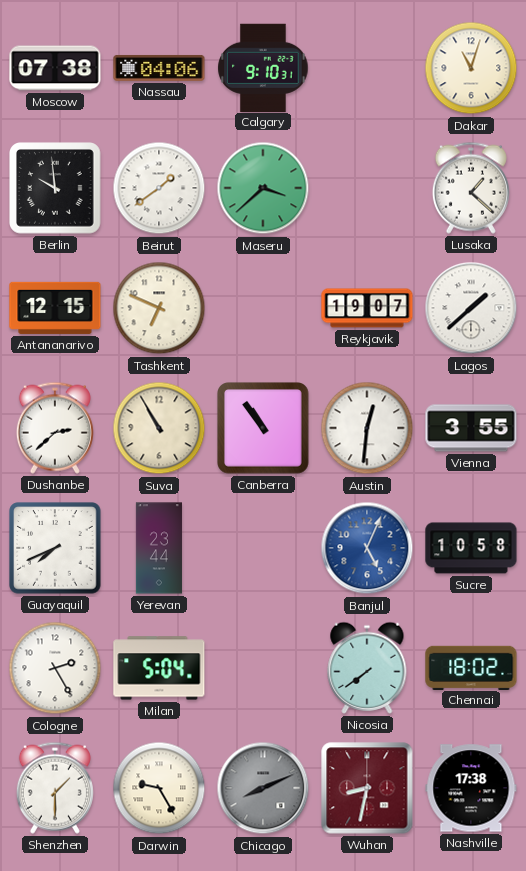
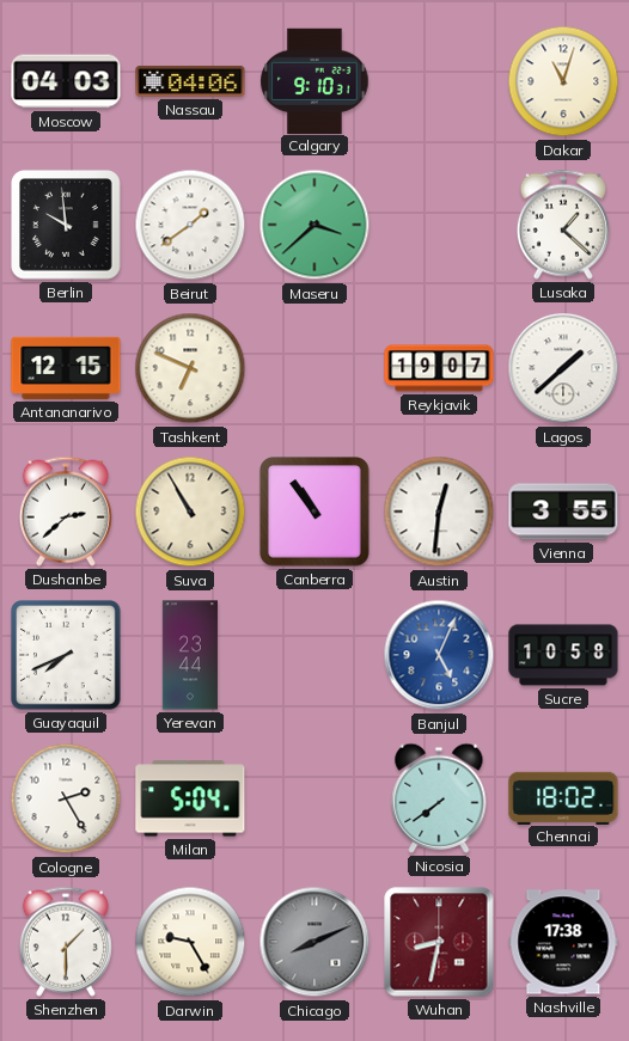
Moscow: 07:38 -> 04:03 (66, 81)
